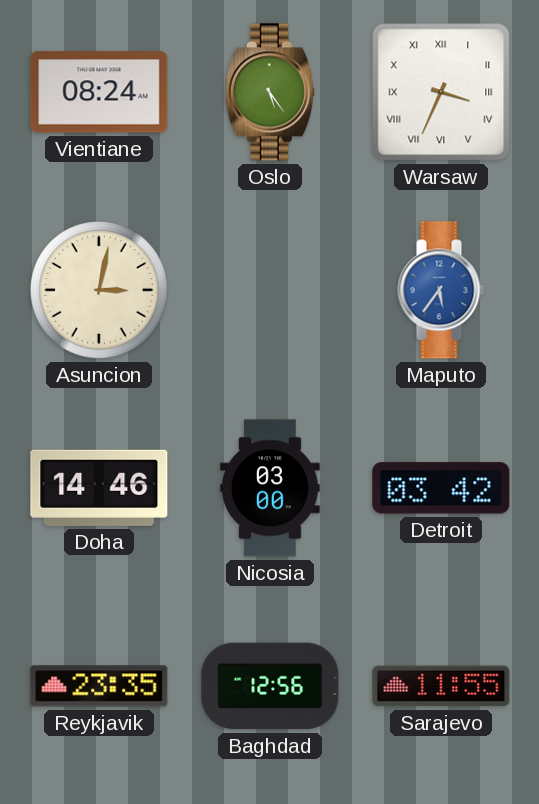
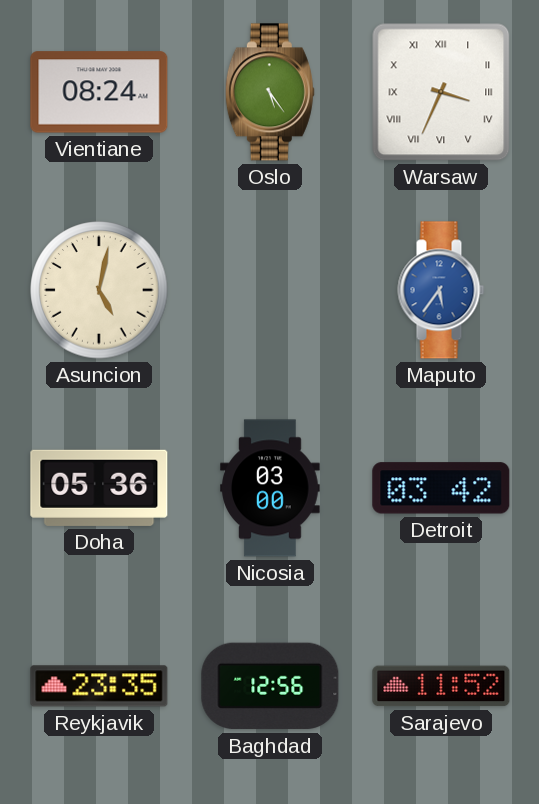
Asuncion: 3:02 -> 5:02 (99, 290)
Doha: 14:46 -> 05:36 (99, 488)
Sarajevo: 11:55 -> 11:52 (441, 686)
